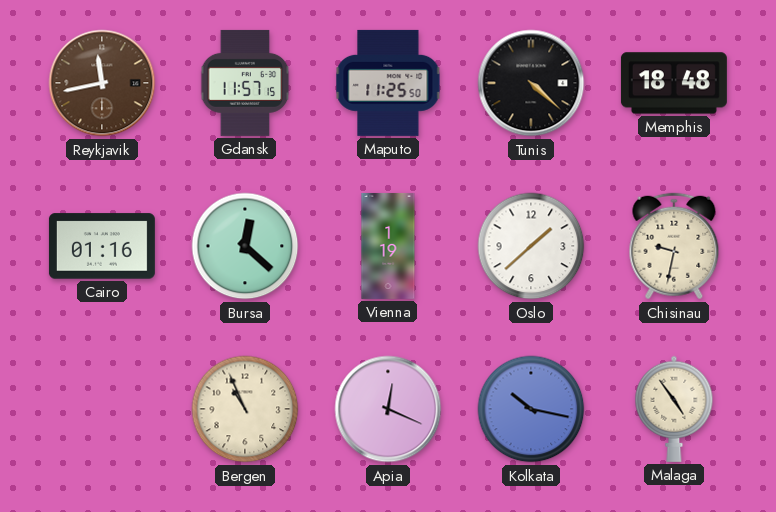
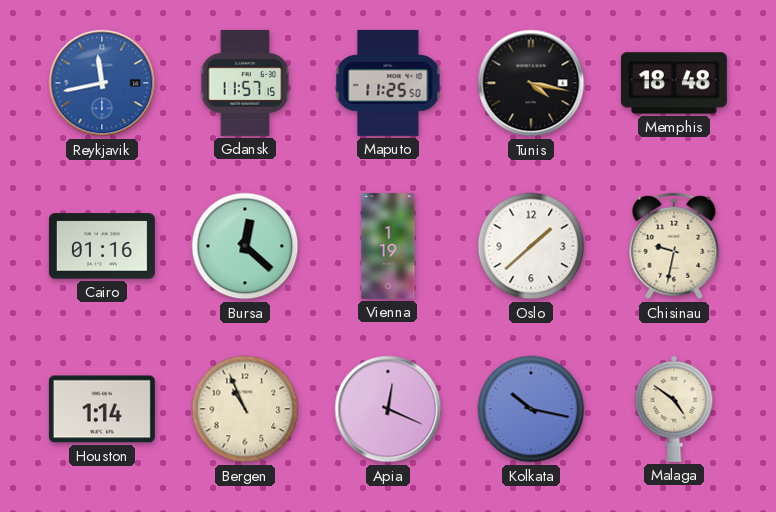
Reykjavik dial: brown -> blue (102, 83)
Tunis: 4:22 -> 4:17 (531, 83)
Houston: none -> 1:14 (102, 409)
Malaga: 4:54 -> 4:51 (674, 409)
